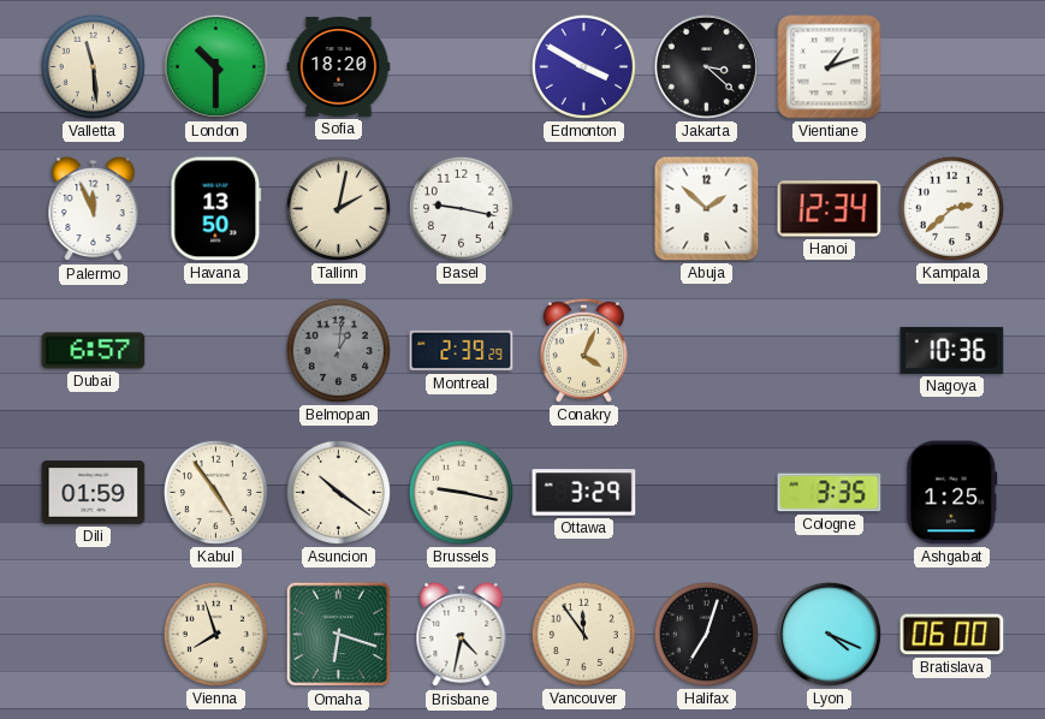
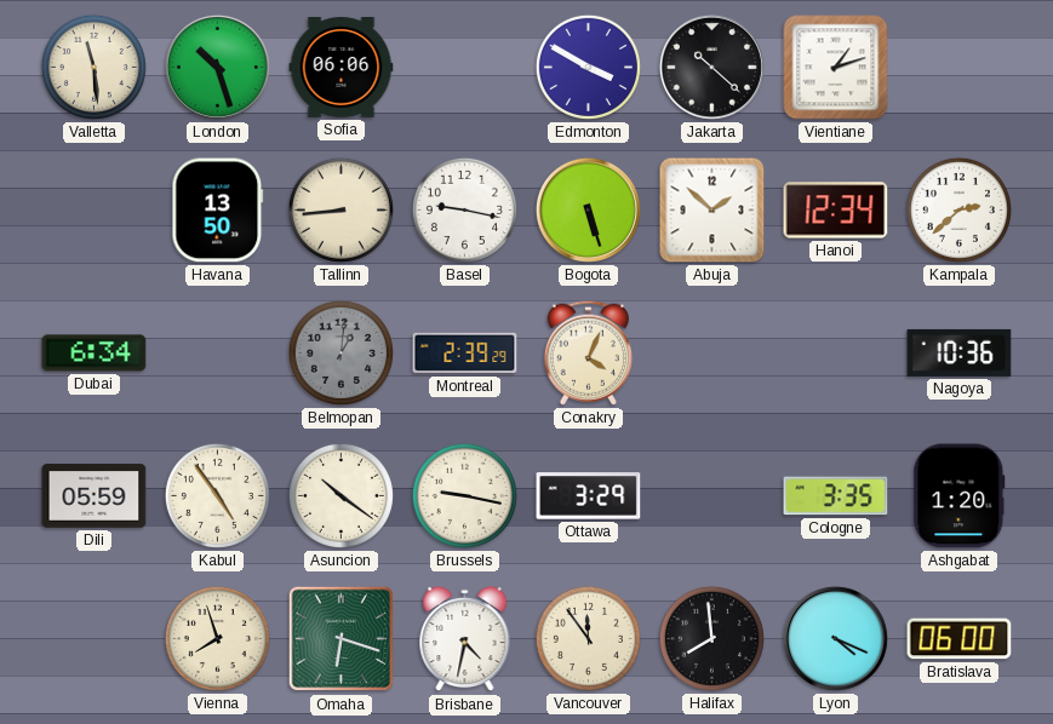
London: 10:30 -> 10:27 (217, 67)
Sofia: 18:20 -> 06:06 (342, 68)
Jakarta: 3:22 -> 10:22 (711, 67)
Palermo: 11:56 -> none (94, 209)
Tallinn: 2:02 -> 8:44 (340, 209)
Bogota: none -> 5:27 (588, 209)
Dubai: 6:57 -> 6:34 (95, 354)
Dili: 01:59 -> 05:59 (95, 496)
Ashgabat: 1:25 -> 1:20 (960, 496)
Halifax: 7:03 -> 7:59 (711, 638)
